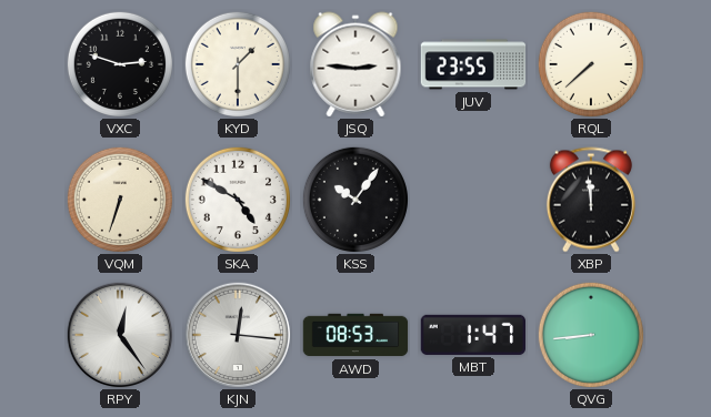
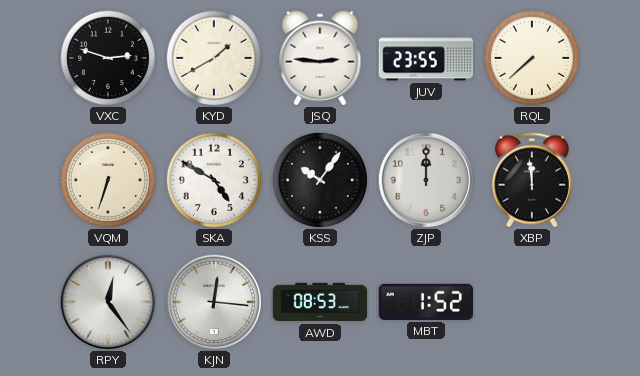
KYD: 1:30 -> 1:40 (214, 58)
ZJP: none -> 12:00 (426, 180)
MBT: 1:47 -> 1:52 (426, 302)
QVG: 8:44 -> none (591, 335)
